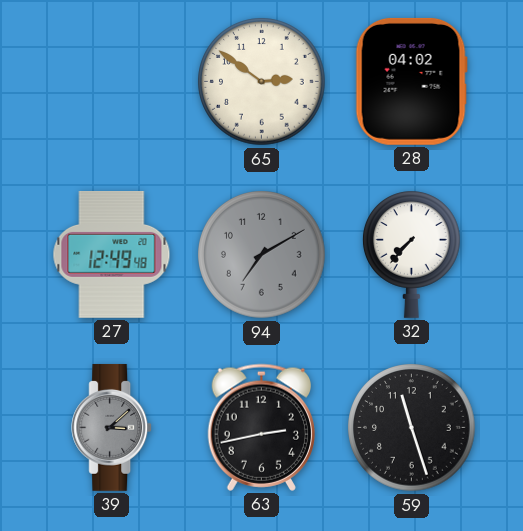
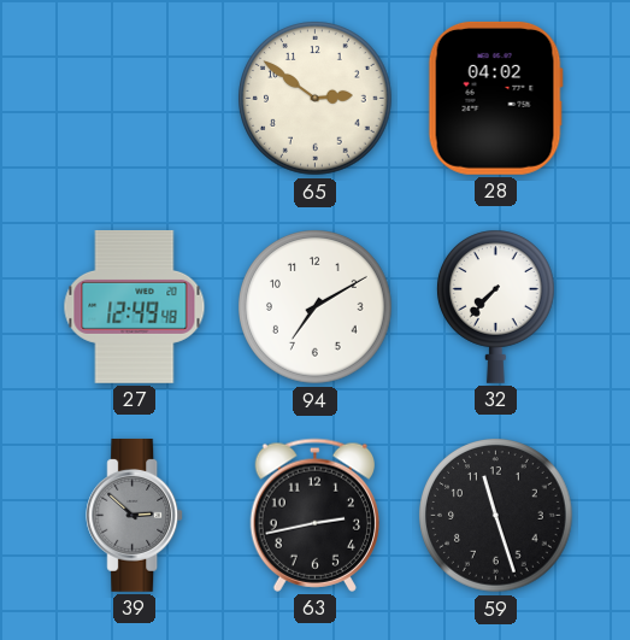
94 dial: grey -> white (316, 307)
39: 3:08 -> 2:52 (135, 515)
